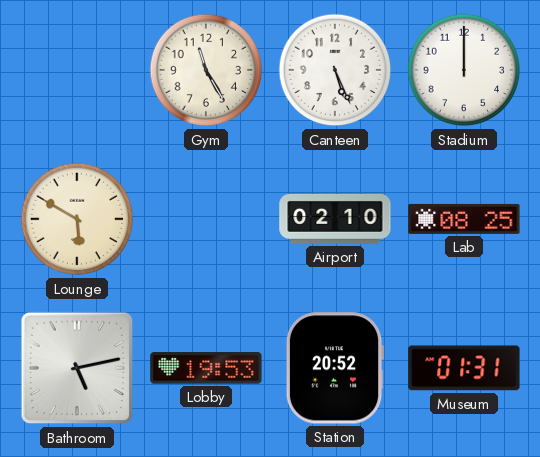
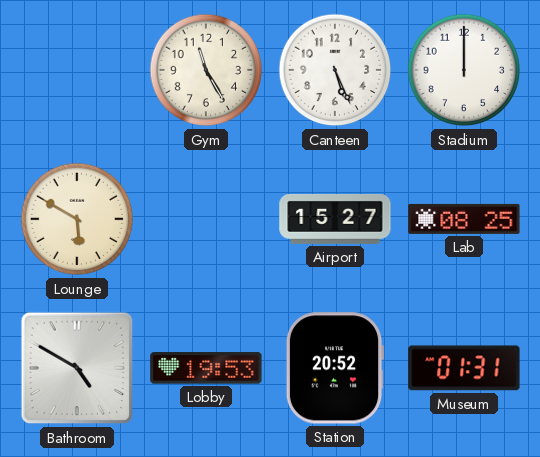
Airport: 02:10 -> 15:27 (335, 220)
Bathroom: 5:13 -> 4:50 (77, 368)
